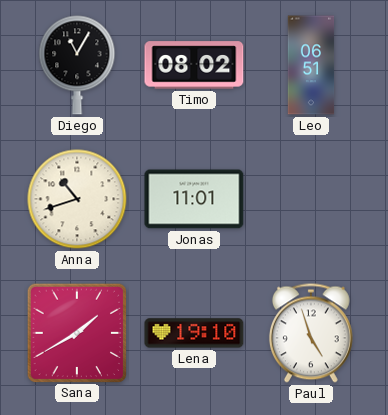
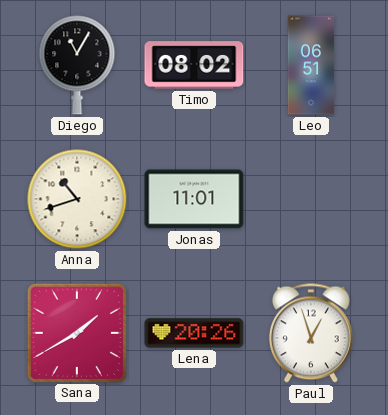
Lena: 19:10 -> 20:26 (194, 333)
Paul: 4:57 -> 12:57 (311, 333)
